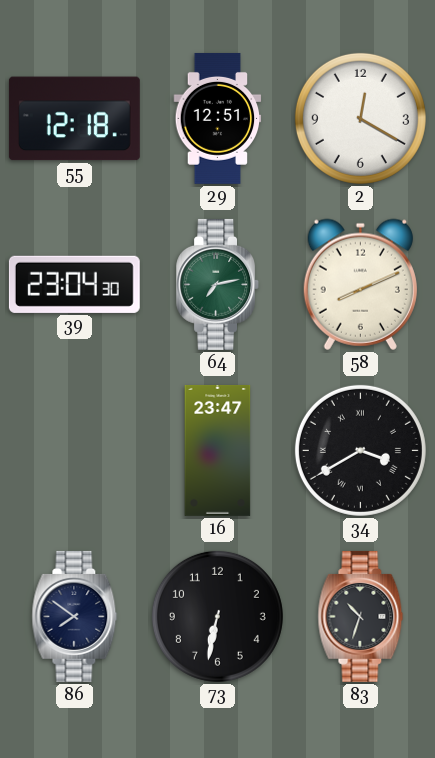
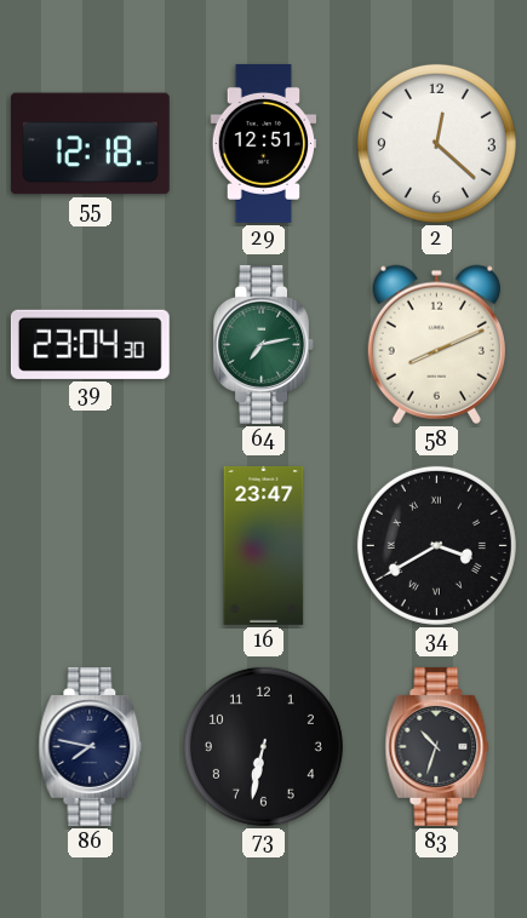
2: 12:20 -> 12:22 (436, 143)
86: 7:51 -> 7:47 (91, 746)
